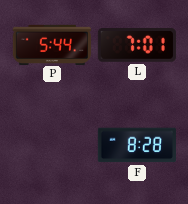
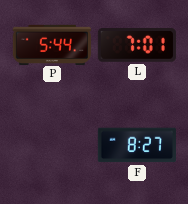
F: 8:28 -> 8:27 (137, 145)
